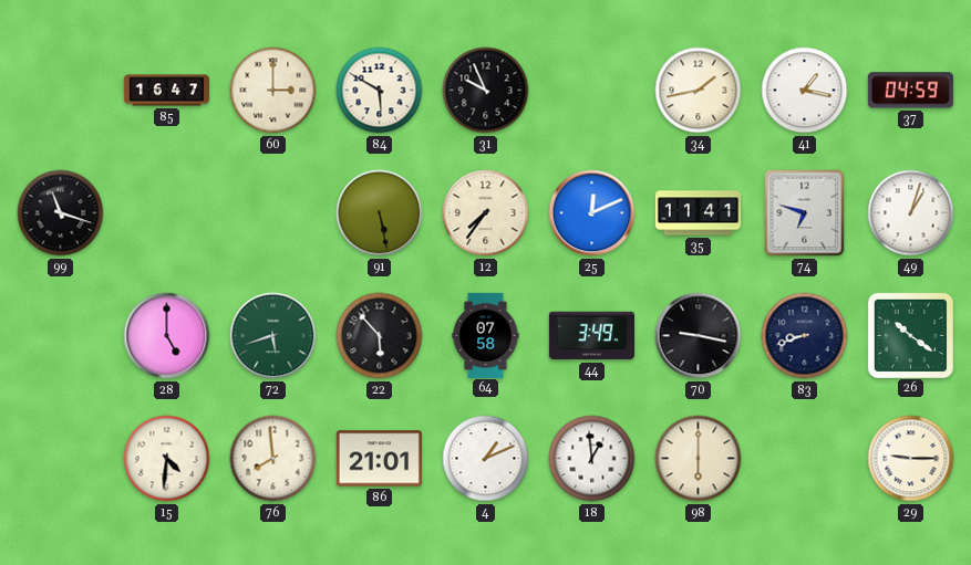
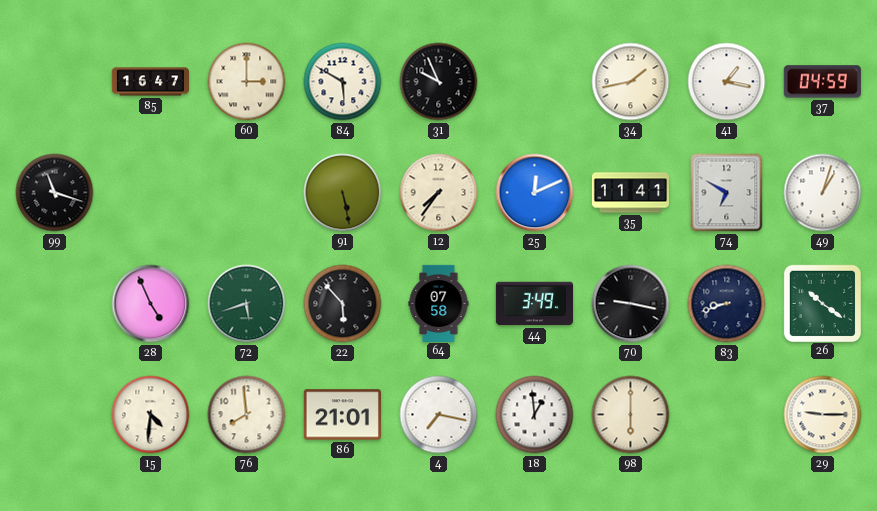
74: 6:48 -> 6:50 (727, 193)
28: 5:00 -> 4:56 (151, 304)
4: 1:11 -> 7:17 (439, 415)
